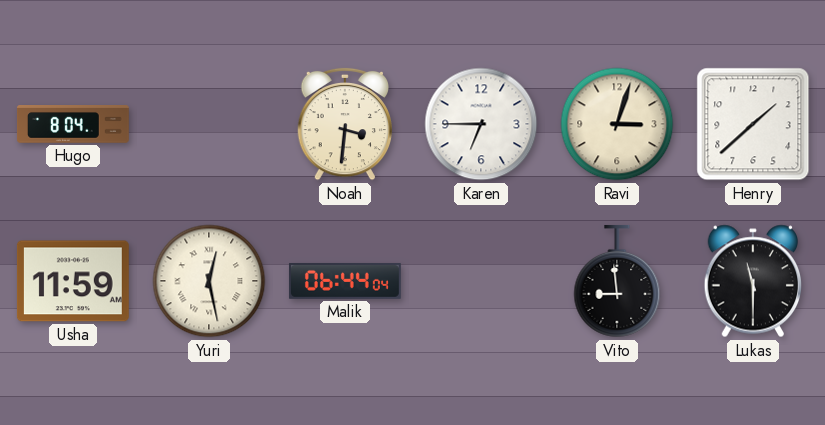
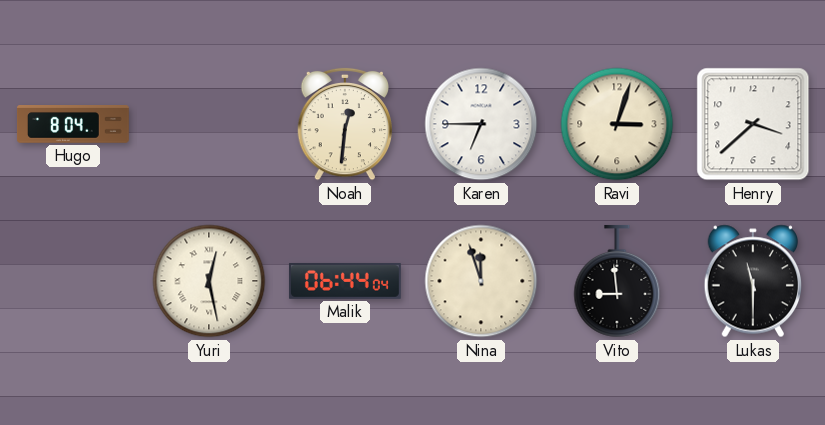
Noah: 3:31 -> 12:31 (344, 124)
Henry: 1:38 -> 3:38 (753, 124)
Usha: 11:59 -> none (73, 281)
Nina: none -> 11:57 (481, 281)
